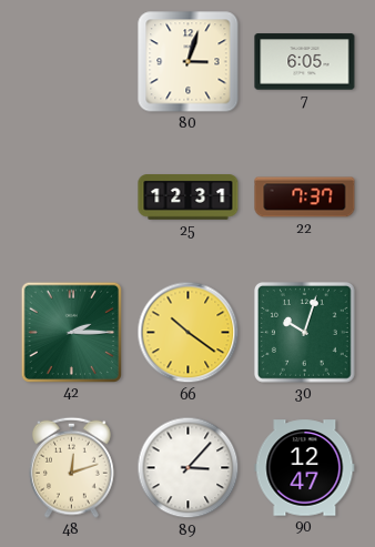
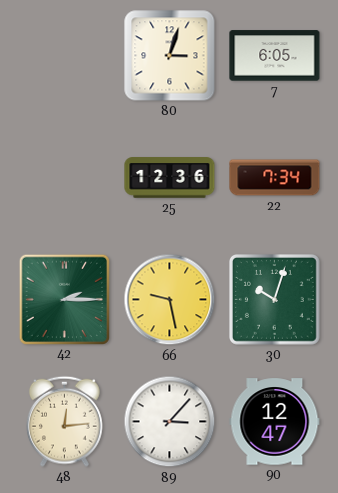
25: 12:31 -> 12:36 (170, 178)
22: 7:37 -> 7:34 (275, 178)
66: 10:21 -> 9:28 (170, 300)
48: 12:12 -> 12:14 (65, 421)
